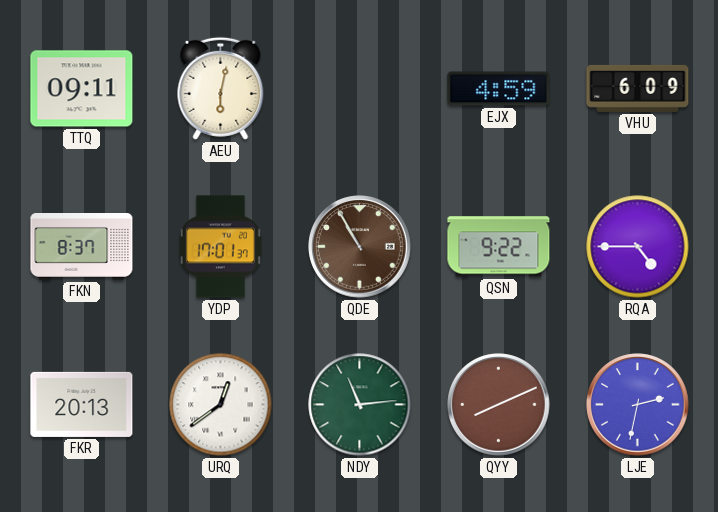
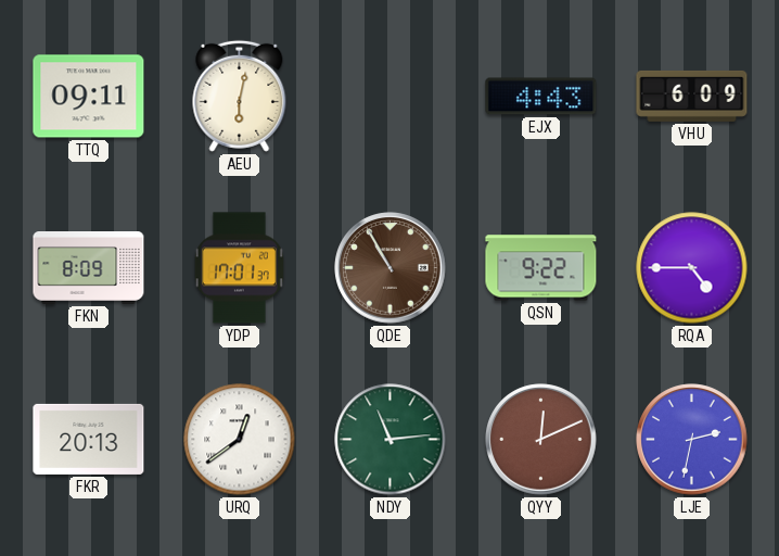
EJX: 4:59 -> 4:43 (541, 97)
FKN: 8:37 -> 8:09 (89, 268)
QYY: 8:11 -> 12:11 (541, 440)
